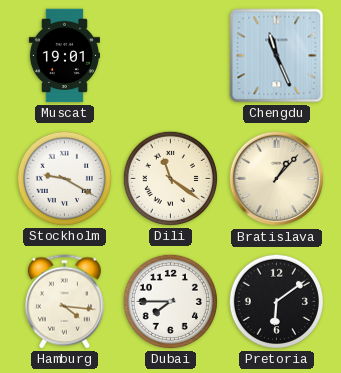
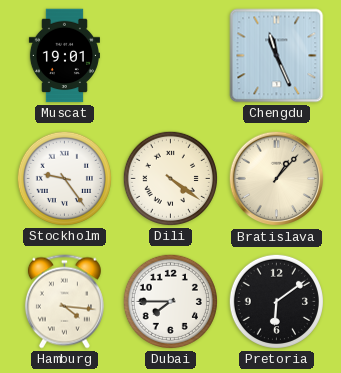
Stockholm: 9:20 -> 9:24 (64, 178)
Dili: 11:21 -> 4:21 (170, 178)
